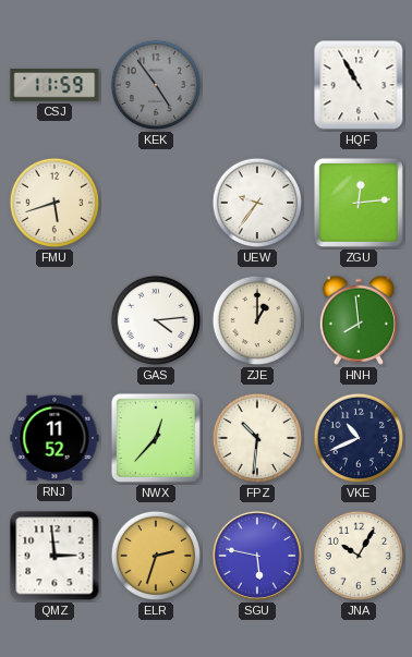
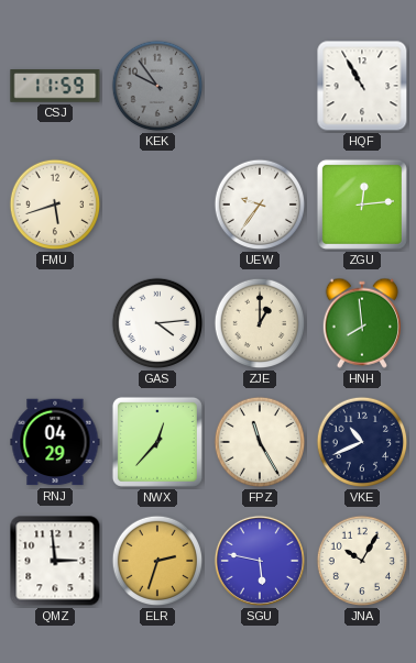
KEK: 4:54 -> 9:54 (157, 86)
RNJ: 11:52 -> 04:29 (55, 442)
FPZ: 10:31 -> 11:25 (260, 442)
